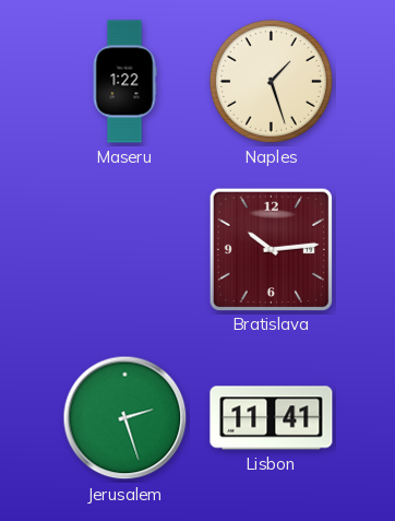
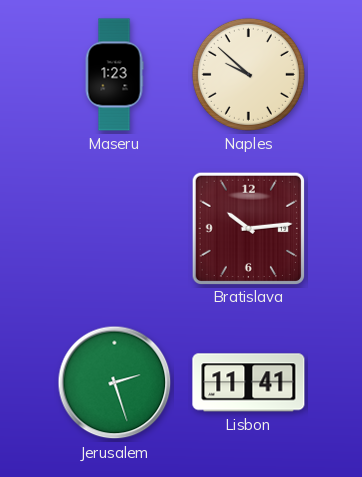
Maseru: 1:22 -> 1:23 (114, 75)
Naples: 1:27 -> 9:52 (248, 74)
